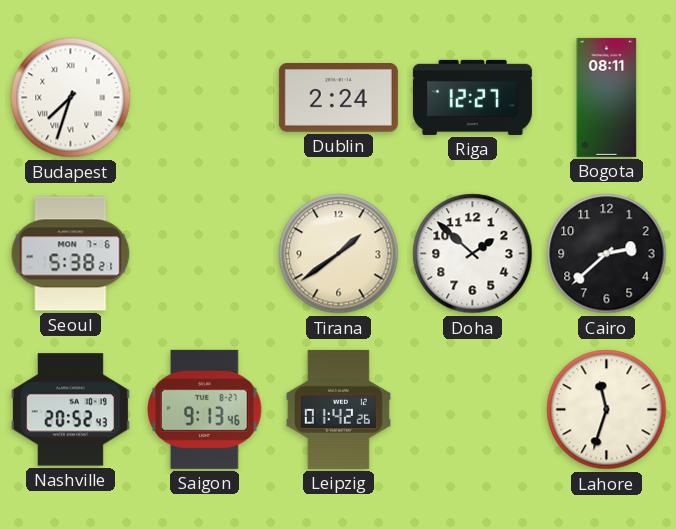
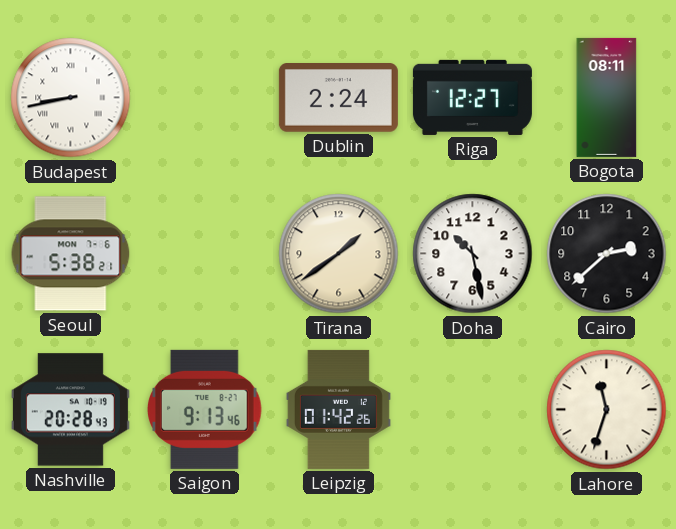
Budapest: 7:33 -> 8:43 (71, 98)
Doha: 1:52 -> 10:28 (473, 254)
Nashville: 20:52 -> 20:28 (70, 410)
